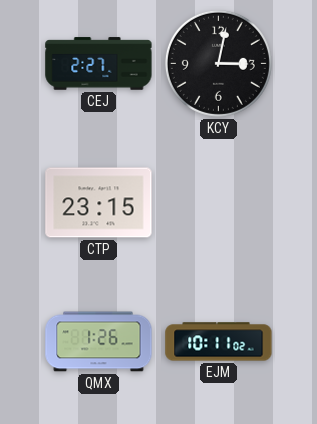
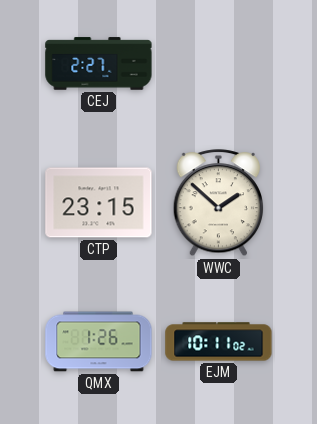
KCY: 3:02 -> none (218, 63)
WWC: none -> 1:52 (219, 203)
